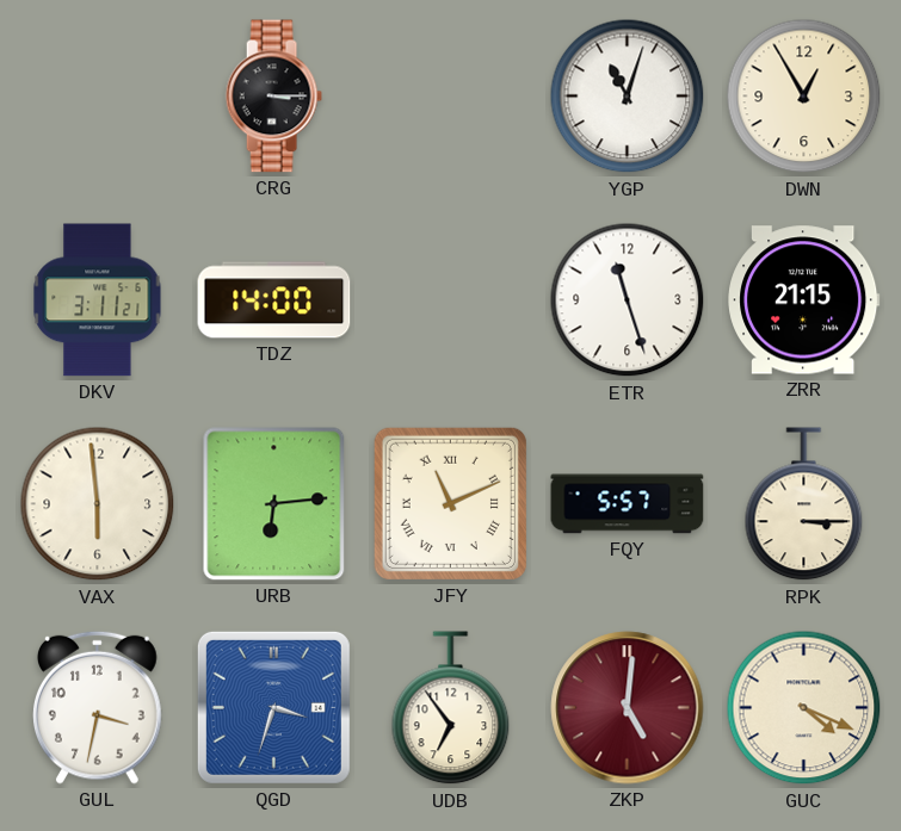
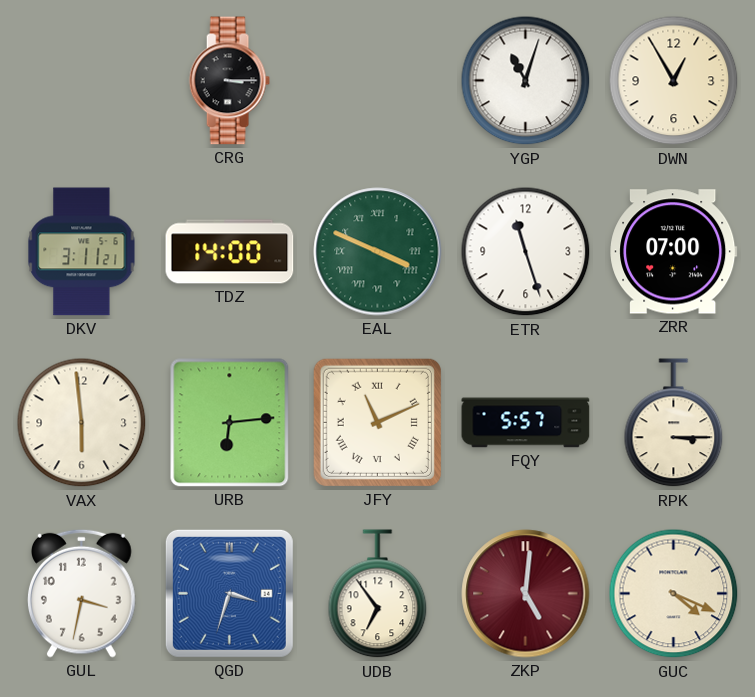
EAL: none -> 3:49 (378, 252)
ZRR: 21:15 -> 07:00 (674, 252)
